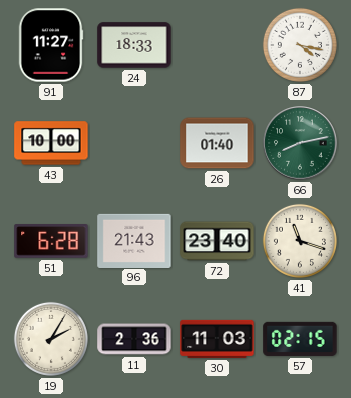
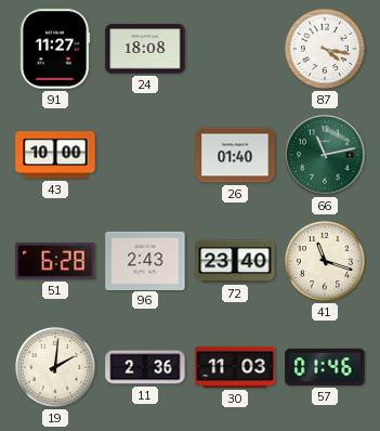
24: 18:33 -> 18:08 (145, 49)
66: 8:13 -> 11:13 (325, 155)
96: 21:43 -> 2:43 (145, 260)
19: 2:05 -> 2:01 (55, 367)
57: 02:15 -> 01:46 (325, 367)
